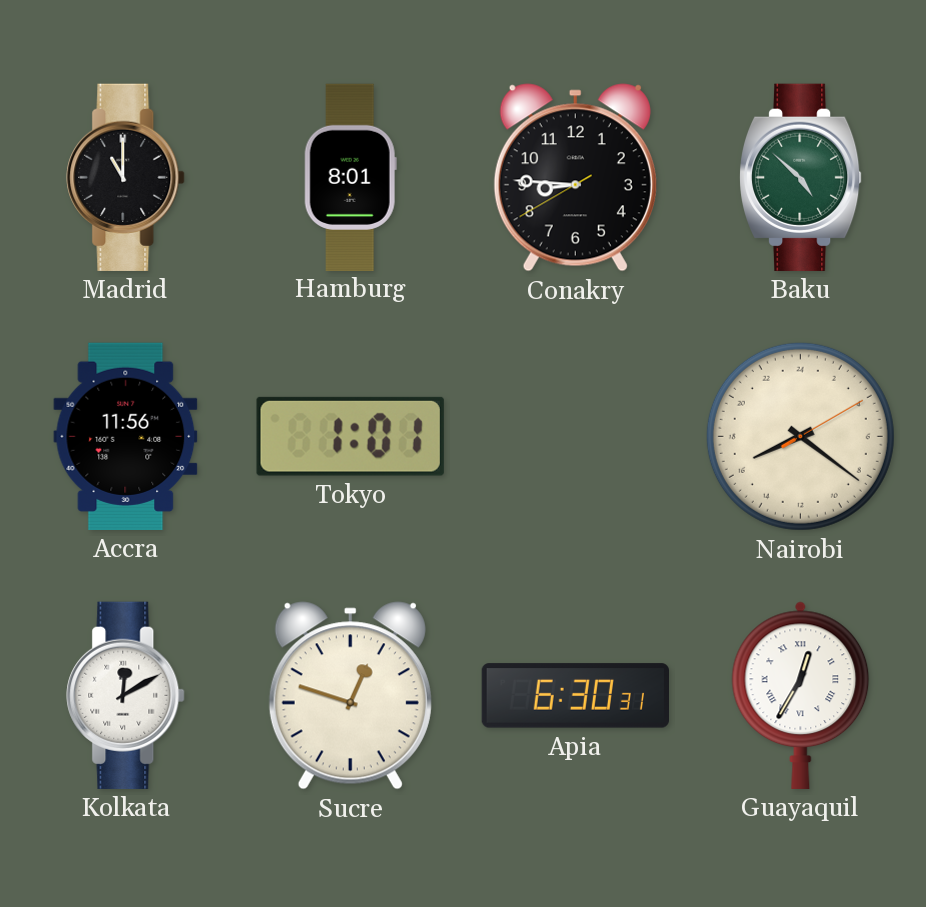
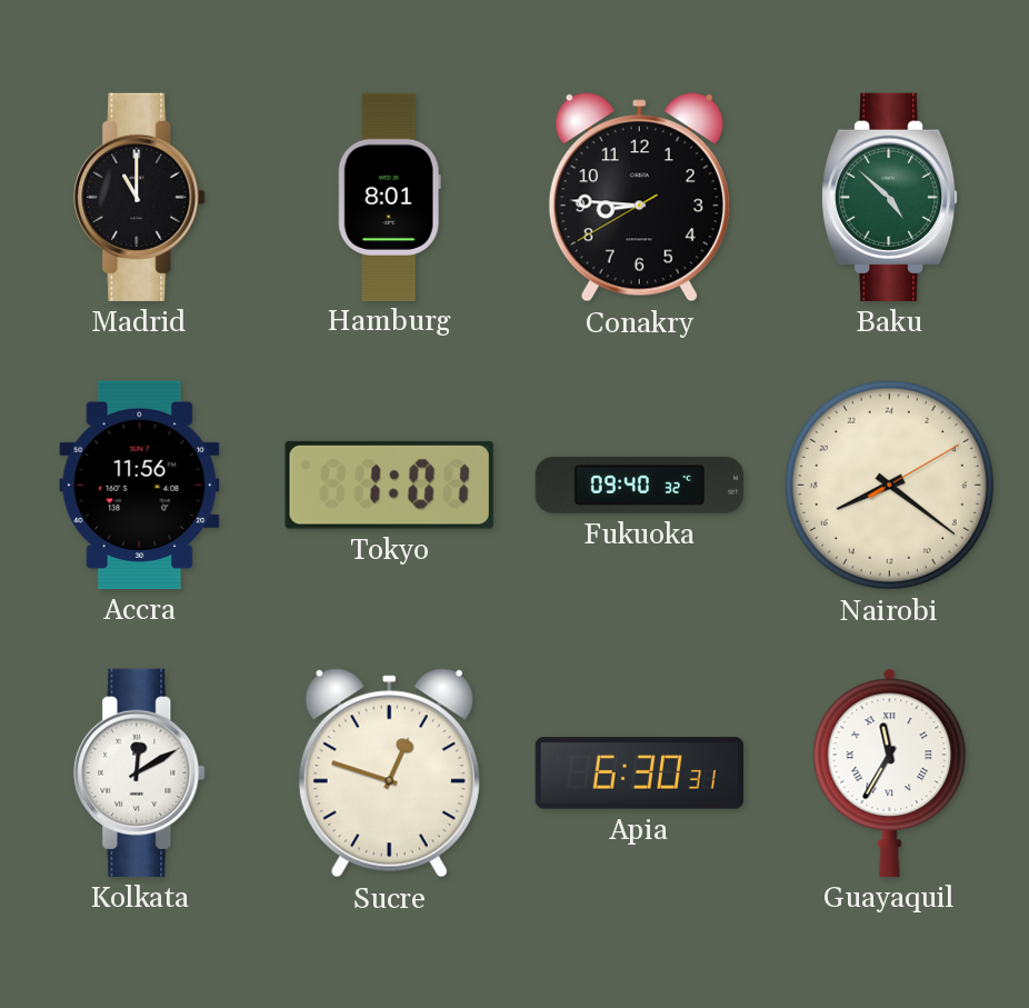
Fukuoka: none -> 09:40 (639, 485)
Guayaquil: 12:35 -> 11:35 (890, 772)
